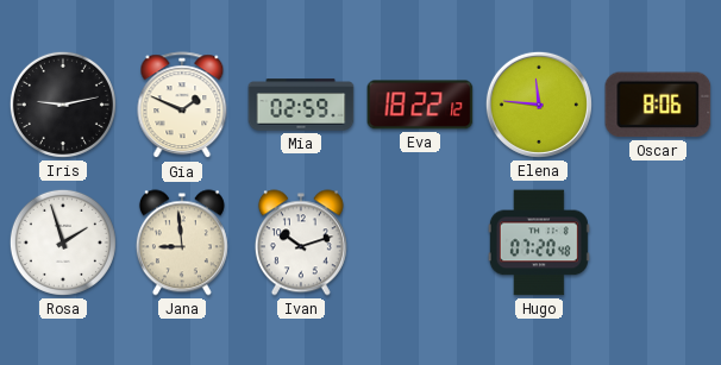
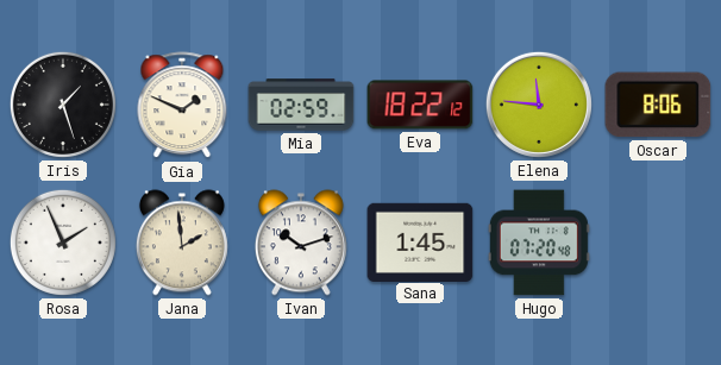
Iris: 9:13 -> 1:27 (63, 105)
Rosa: 1:57 -> 1:56 (63, 243)
Jana: 8:59 -> 1:59 (182, 243)
Sana: none -> 1:45 (420, 241)
